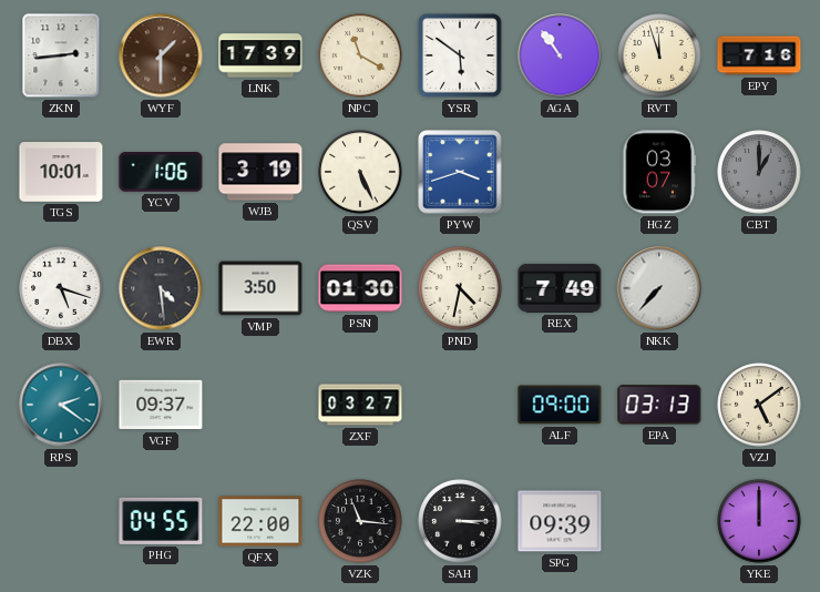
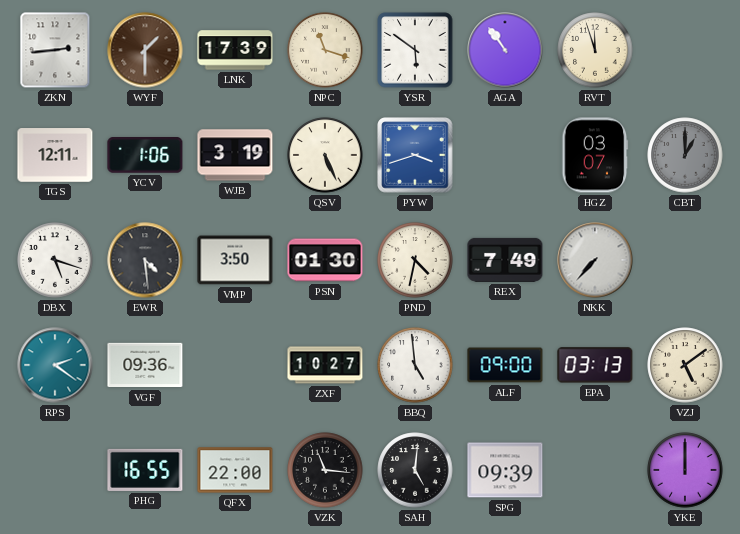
NPC: 11:20 -> 11:18 (325, 50)
EPY: 7:16 -> none (759, 55)
TGS: 10:01 -> 12:11 (55, 155)
VGF: 09:37 -> 09:36 (145, 365)
ZXF: 03:27 -> 10:27 (325, 365)
BBQ: none -> 4:59 (415, 365)
PHG: 04:55 -> 16:55 (145, 470)
SAH: 3:15 -> 5:01 (415, 470)
